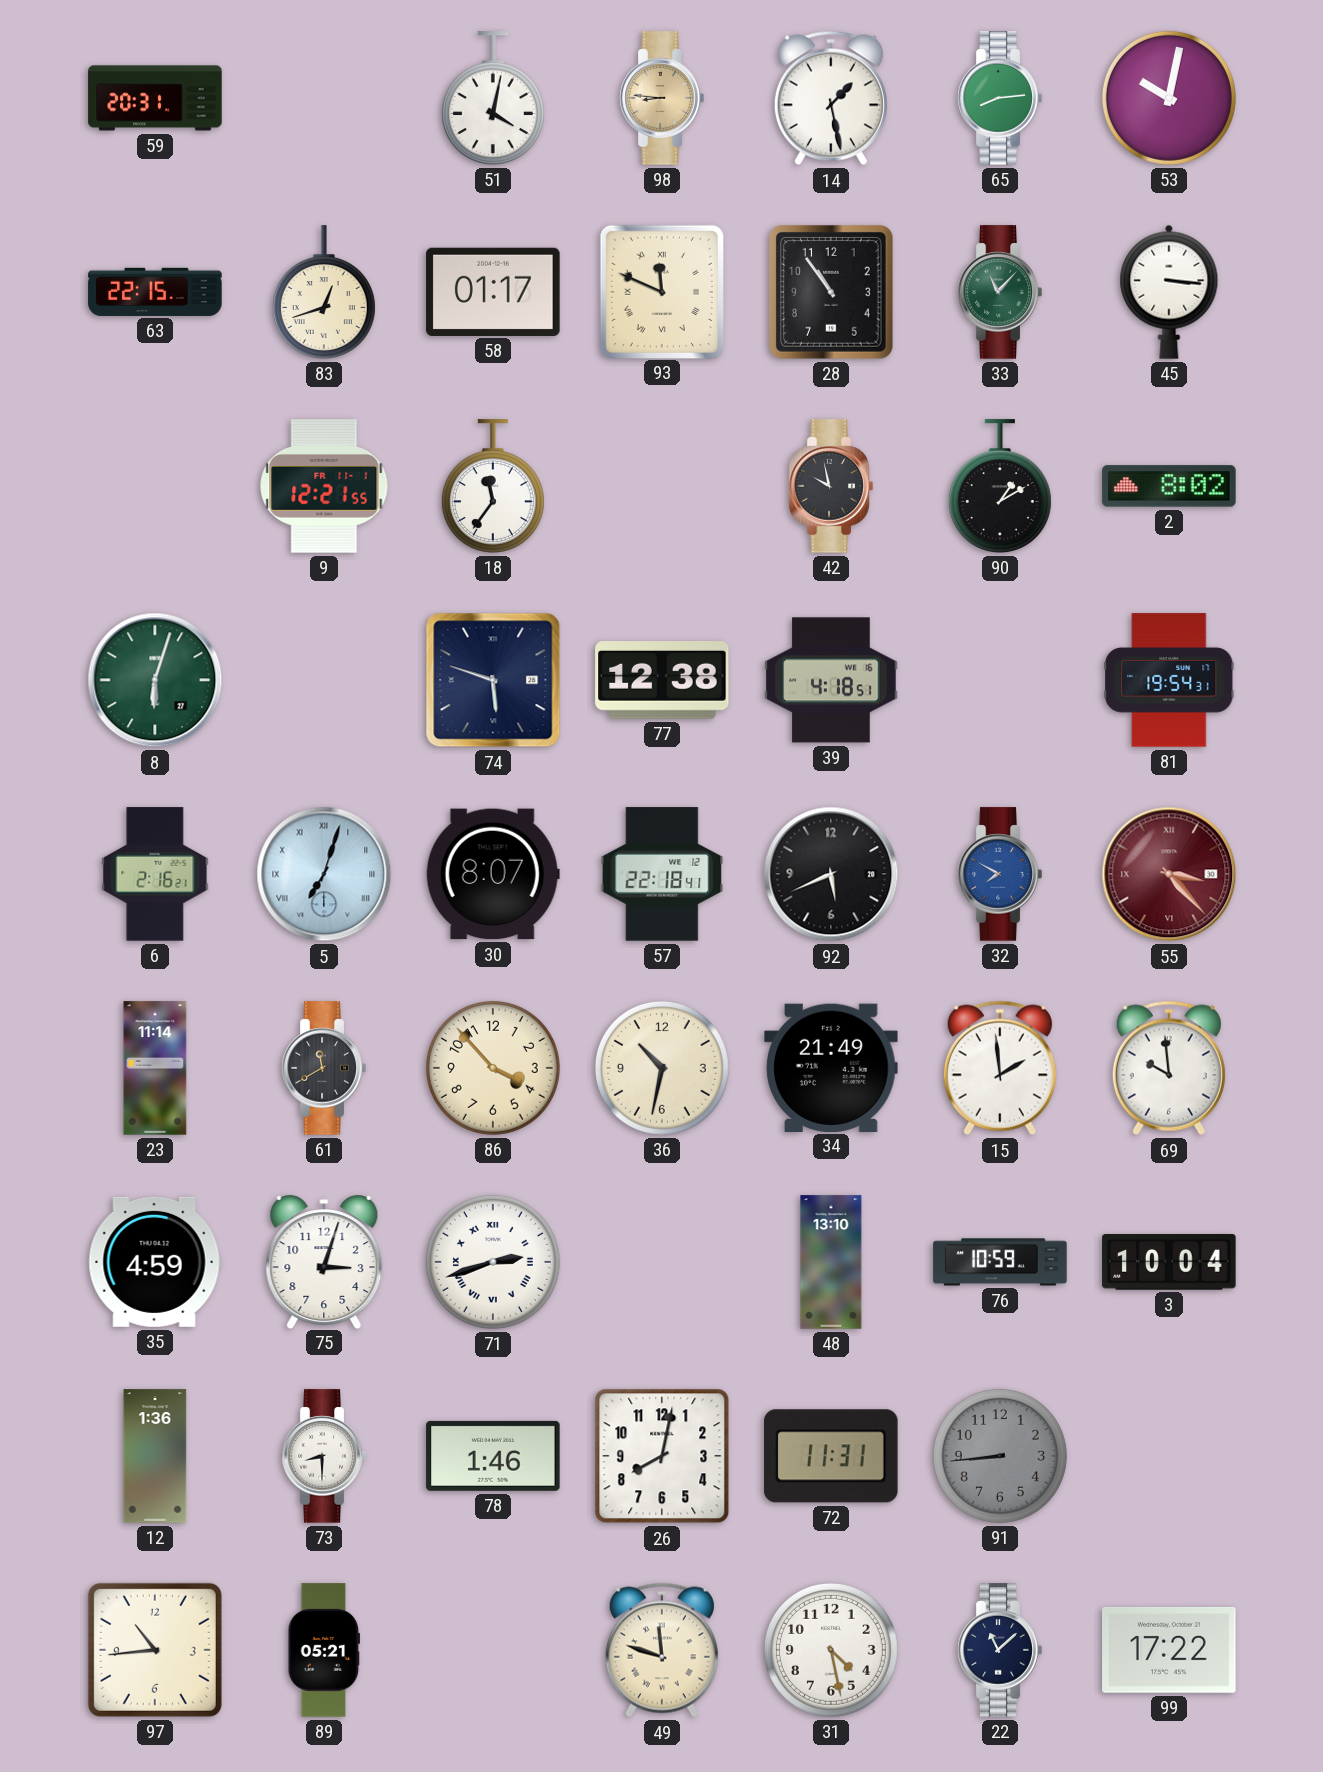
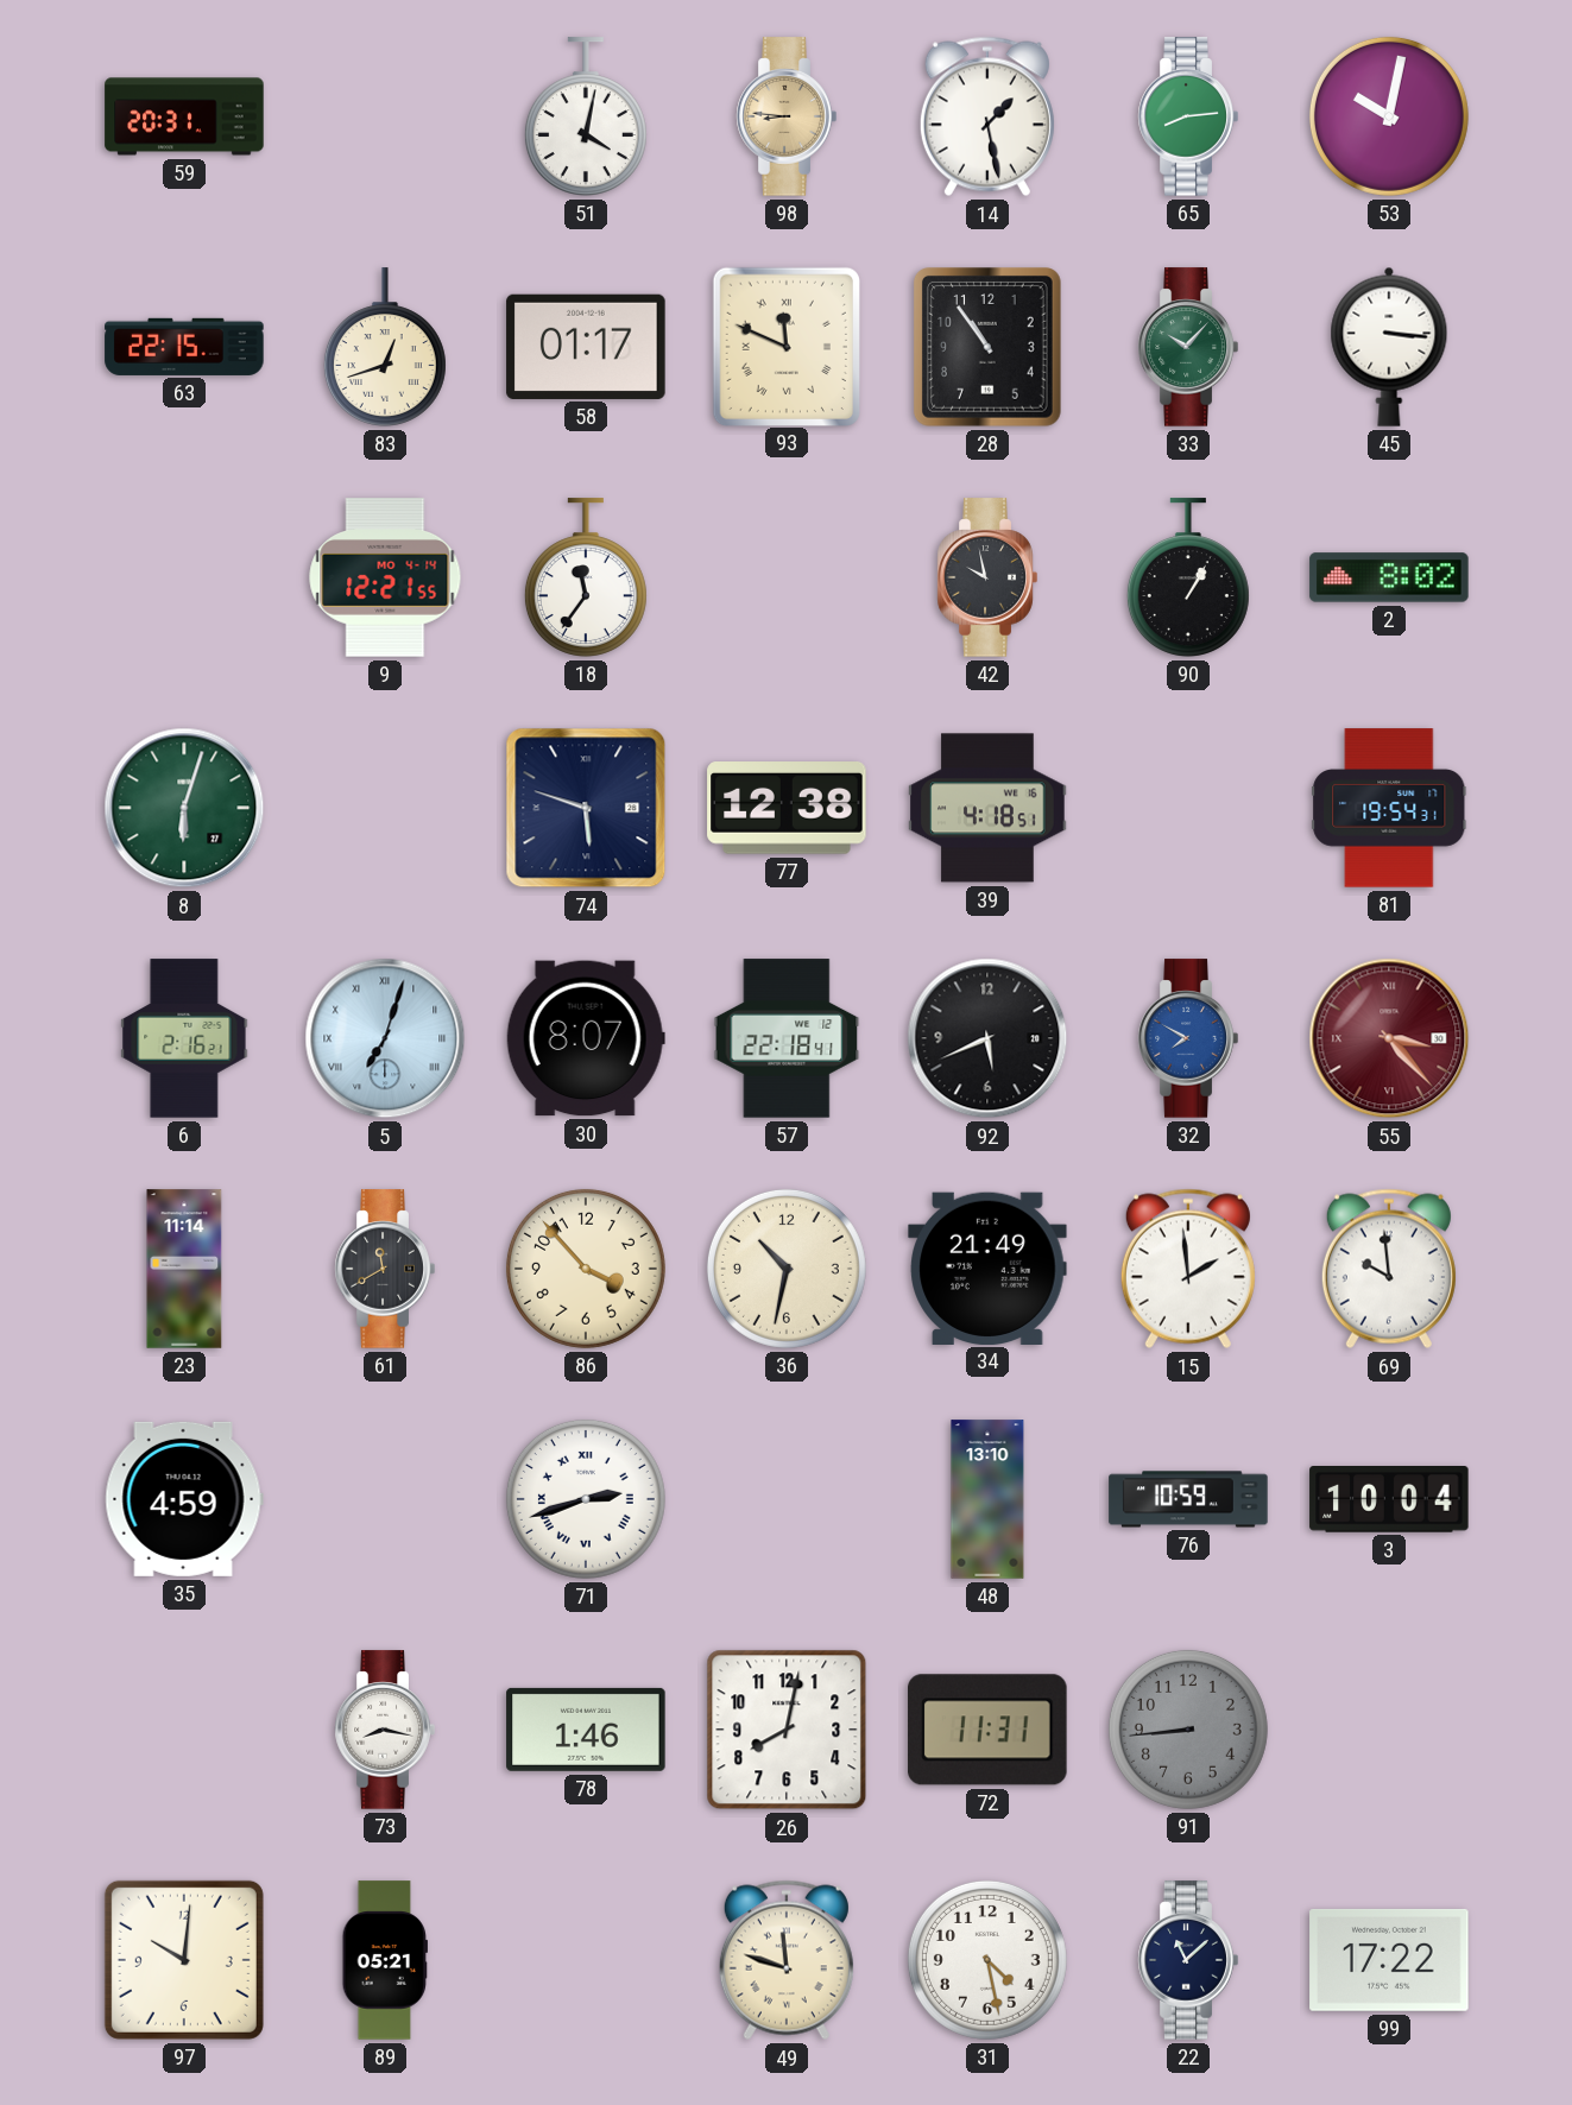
33: 11:07 -> 10:07 (1188, 347)
9 date: FR 11-1 -> MO 4-14 (385, 577)
90: 1:10 -> 1:05 (1188, 577)
75: 3:03 -> none (324, 1261)
12: 1:36 -> none (155, 1456)
73: 8:30 -> 8:17 (385, 1730)
97: 10:44 -> 10:01 (184, 1960)
